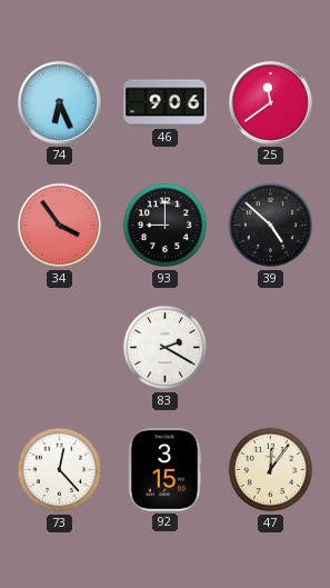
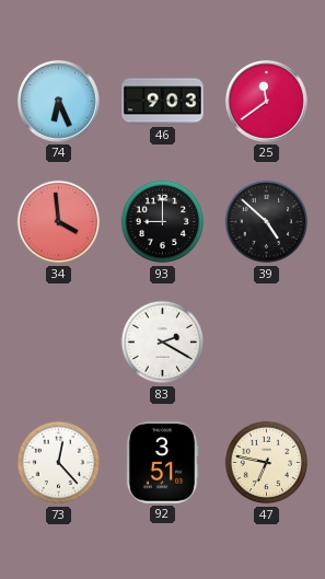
46: 9:06 -> 9:03 (163, 102)
34: 3:54 -> 3:59 (59, 222)
92: 3:15 -> 3:51 (162, 463)
47: 12:06 -> 6:47 (267, 463)
